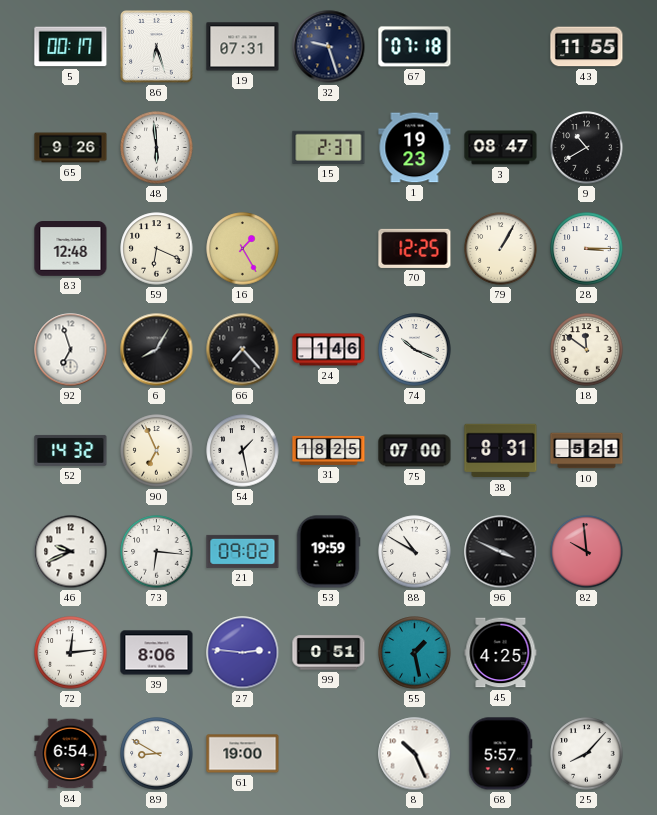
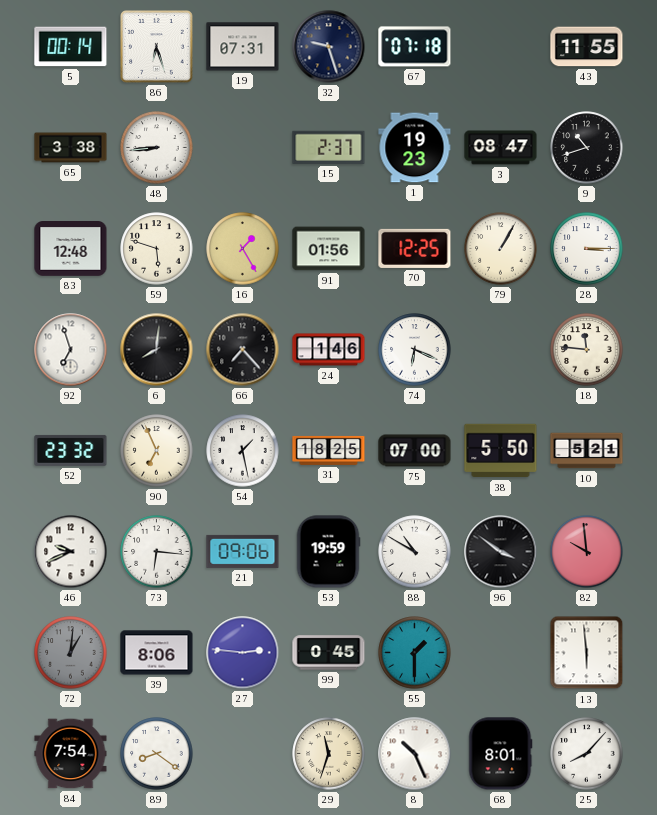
5: 00:17 -> 00:14 (71, 47)
65: 9:26 -> 3:38 (71, 148)
48: 5:59 -> 8:44 (157, 148)
9: 10:40 -> 10:42 (587, 148)
59: 6:19 -> 5:48 (157, 249)
91: none -> 01:56 (329, 249)
6: 8:05 -> 8:01 (157, 350)
74: 10:19 -> 6:19 (415, 350)
18: 11:51 -> 11:46 (587, 350)
52: 14:32 -> 23:32 (71, 450)
38: 8:31 -> 5:50 (501, 451)
21: 09:02 -> 09:06 (243, 551)
96: 3:49 -> 3:51 (501, 552)
72: 12:14 -> 1:01 (71, 653)
72 dial: white -> grey (71, 653)
99: 0:51 -> 0:45 (329, 653)
55: 1:28 -> 1:30 (415, 653)
45: 4:25 -> none (501, 653)
13: none -> 5:59 (587, 653)
84: 6:54 -> 7:54 (71, 754)
89: 8:50 -> 8:21 (157, 754)
61: 19:00 -> none (243, 754)
29: none -> 11:33 (329, 754)
68: 5:57 -> 8:01 (501, 754)
